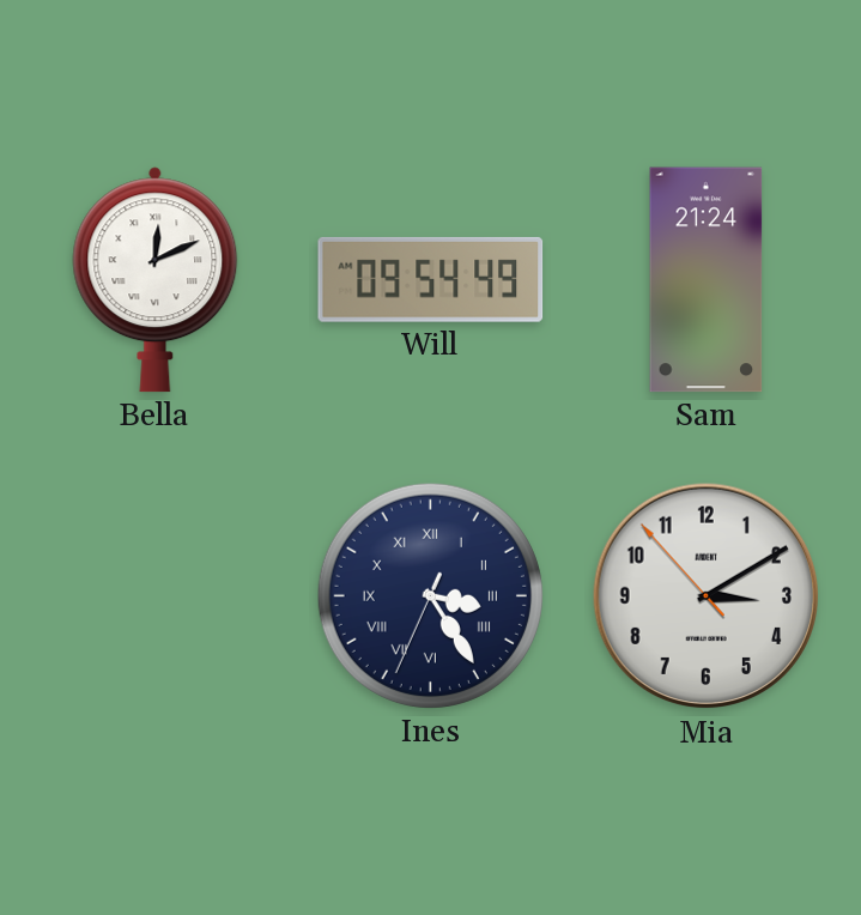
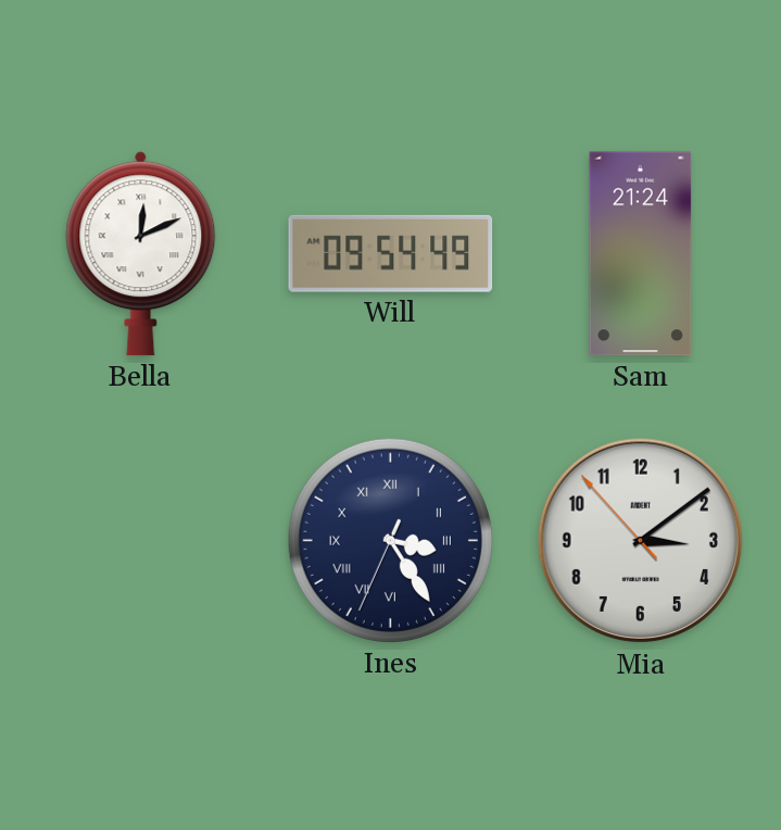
Mia: 3:09 -> 3:08 (641, 541)
